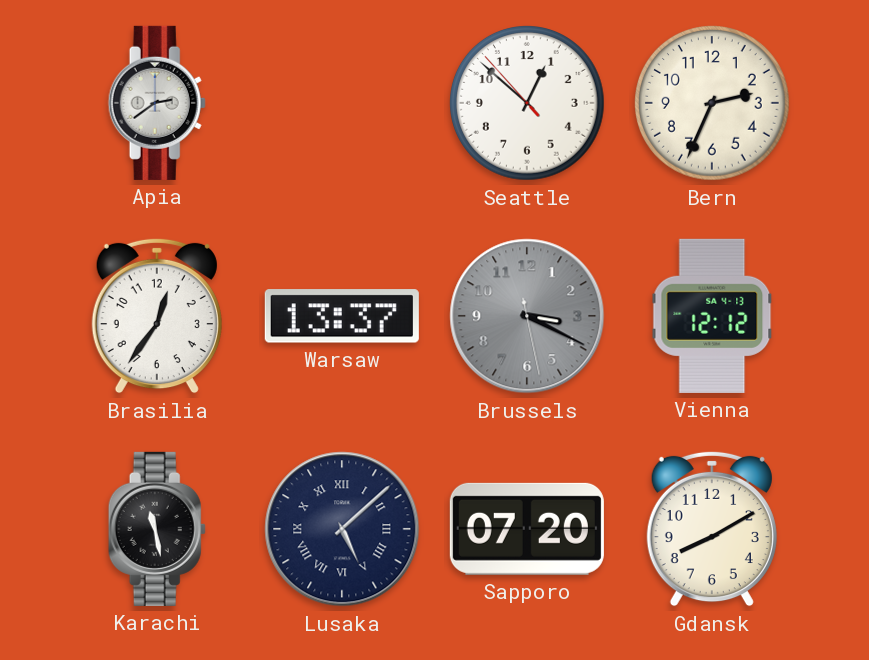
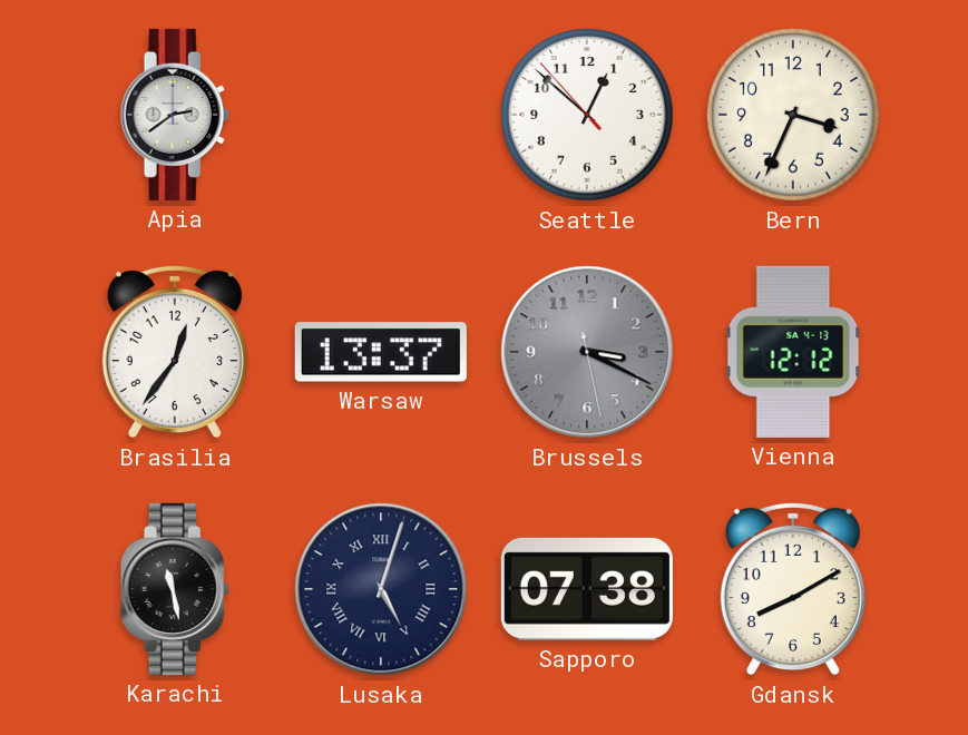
Bern: 2:34 -> 3:34 (794, 116)
Lusaka: 5:08 -> 5:03 (381, 589)
Sapporo: 07:20 -> 07:38 (587, 589)
